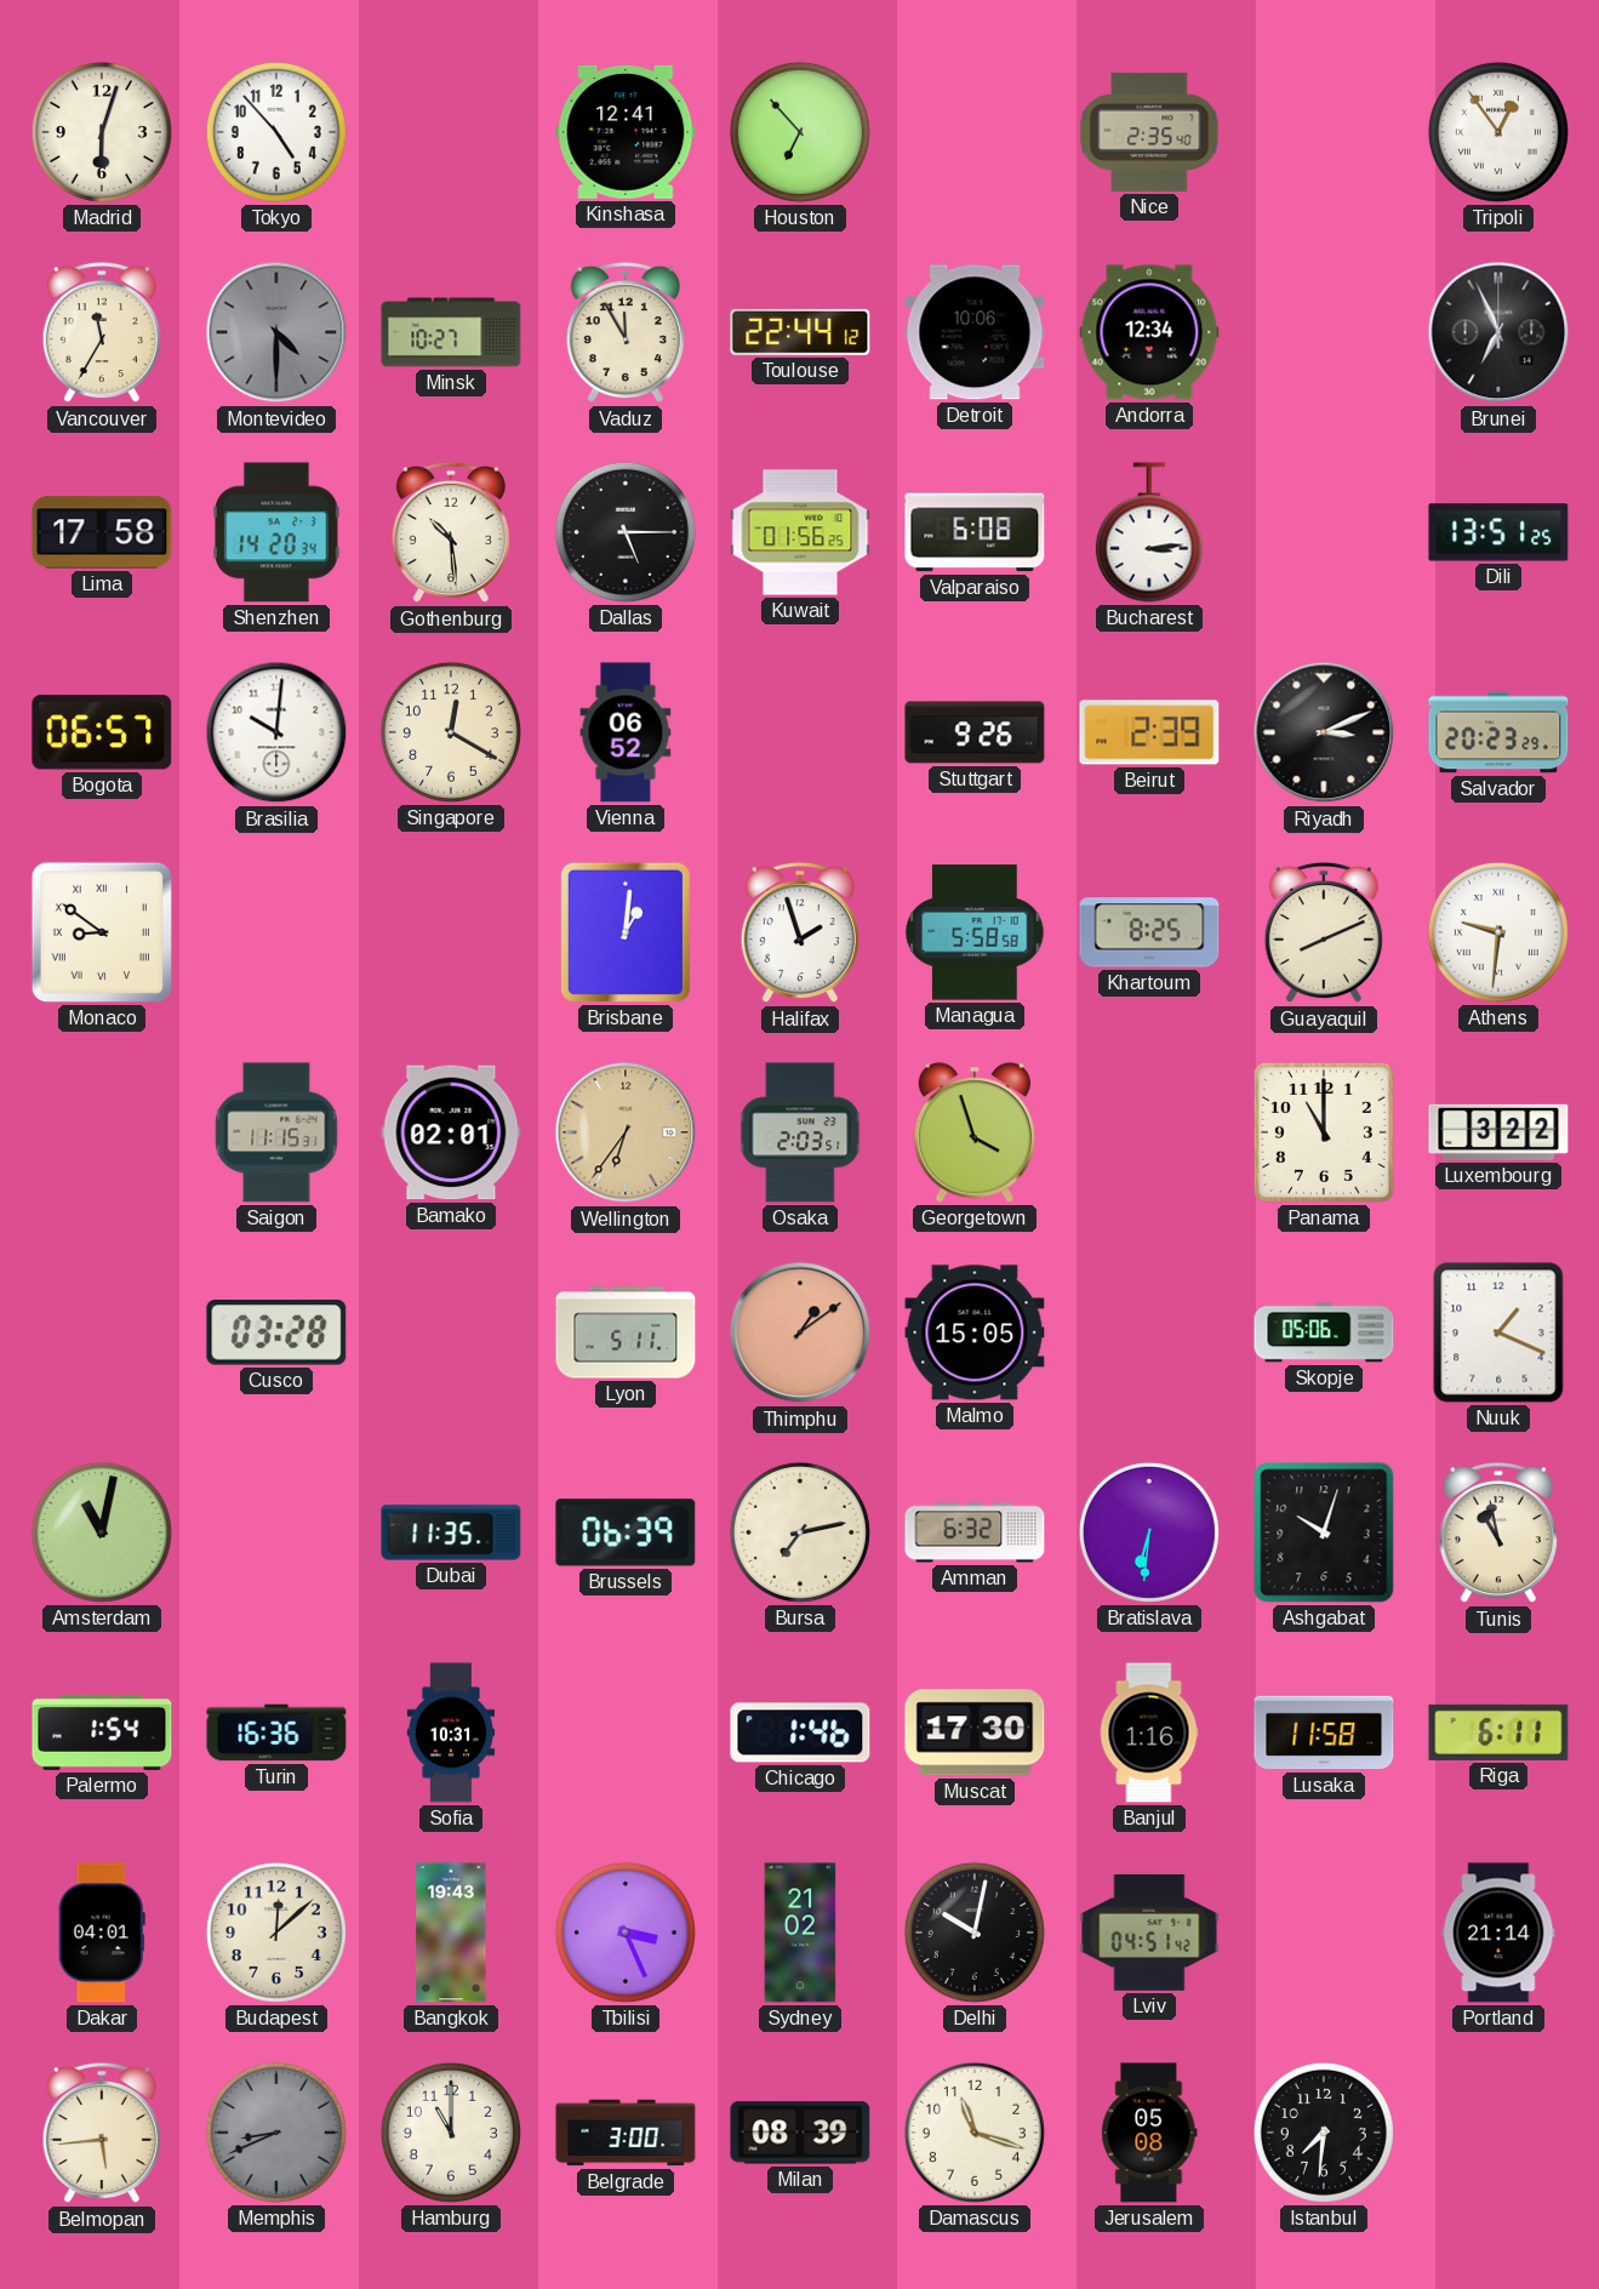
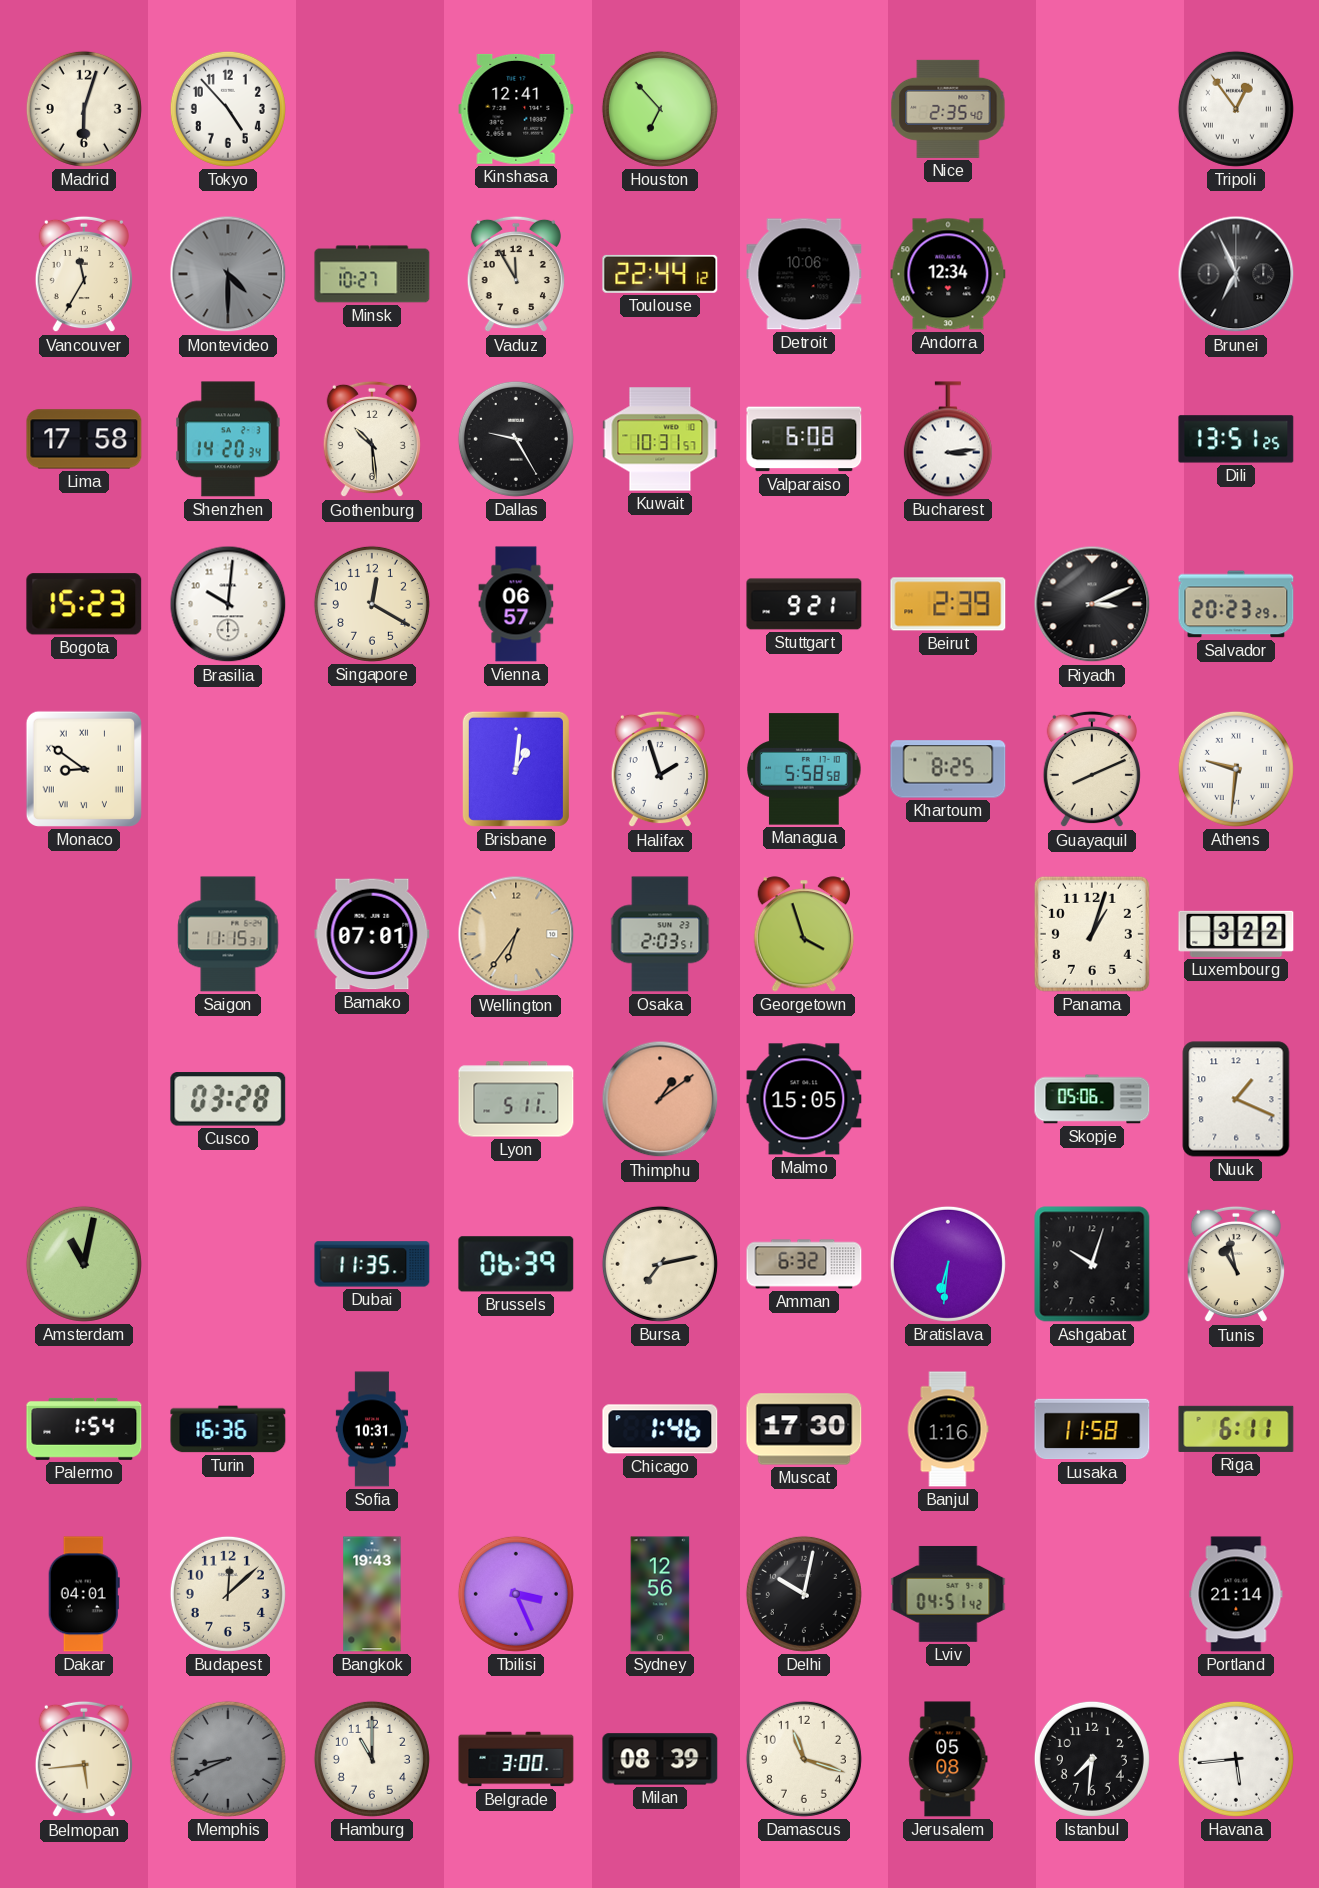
Dallas: 5:15 -> 9:25 (516, 439)
Kuwait: 01:56 -> 10:31 (660, 439)
Bogota: 06:57 -> 15:23 (84, 604)
Vienna: 06:52 -> 06:57 (516, 604)
Stuttgart: 9:26 -> 9:21 (804, 604)
Bamako: 02:01 -> 07:01 (372, 934)
Panama: 11:00 -> 1:03 (1092, 934)
Sydney: 21:02 -> 12:56 (660, 1594)
Havana: none -> 5:44 (1236, 1759)
